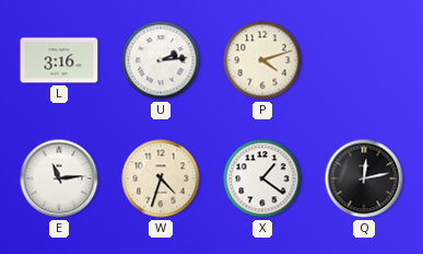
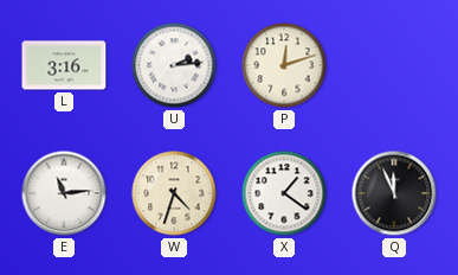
P: 4:12 -> 12:12 (284, 65)
Q: 12:13 -> 11:56 (394, 193)
